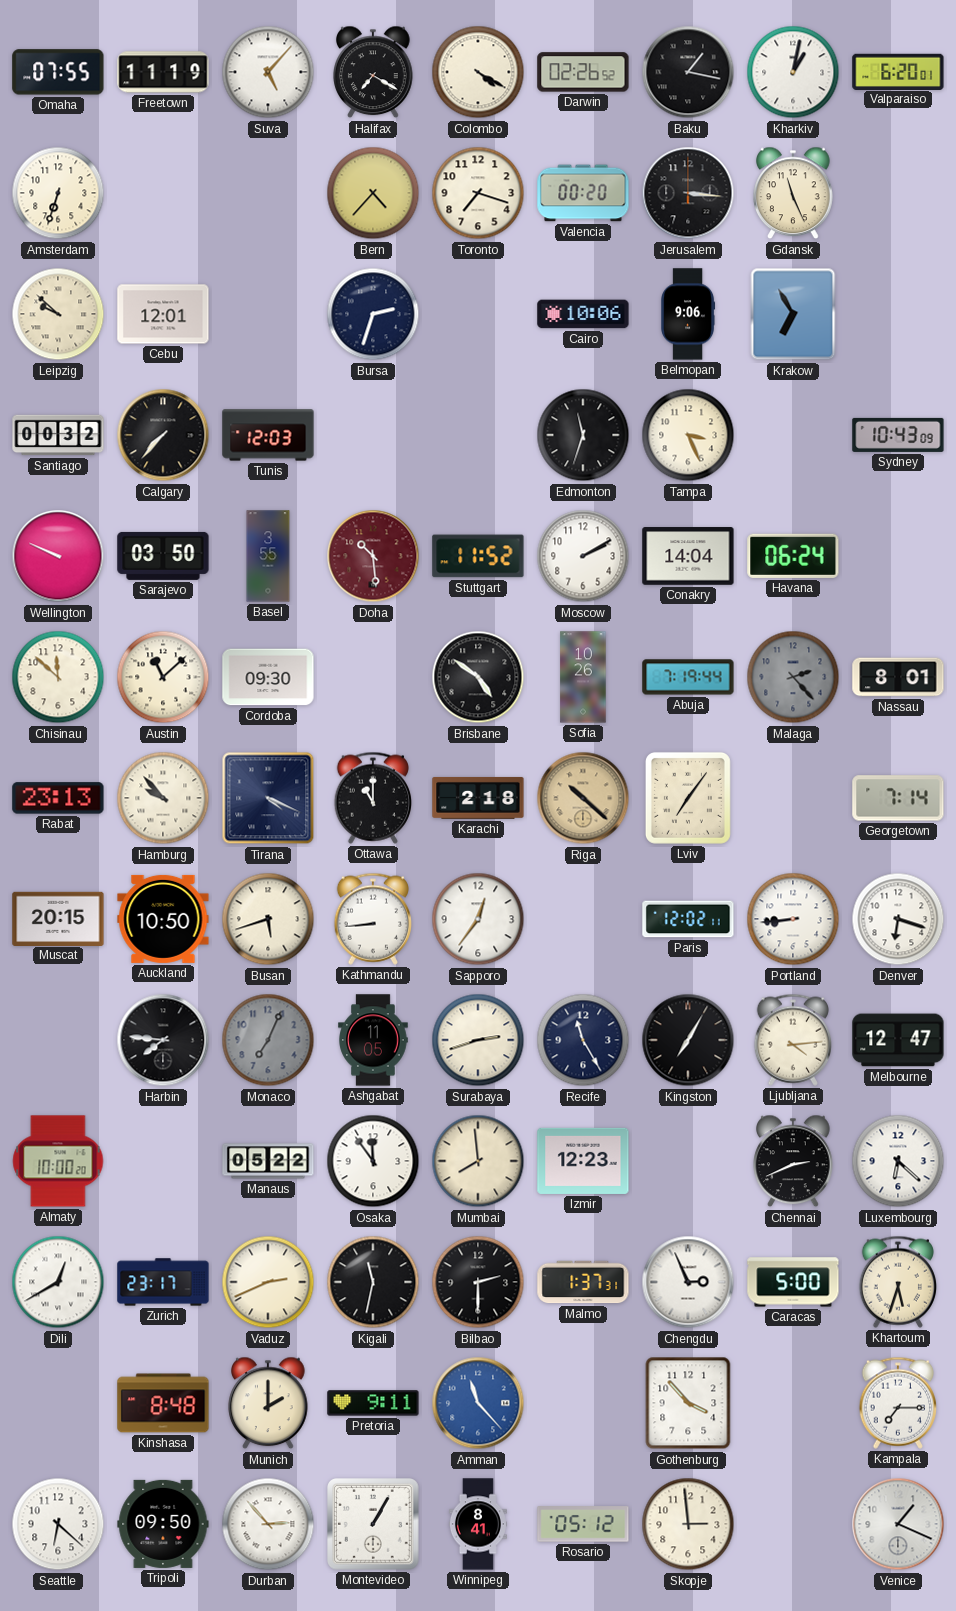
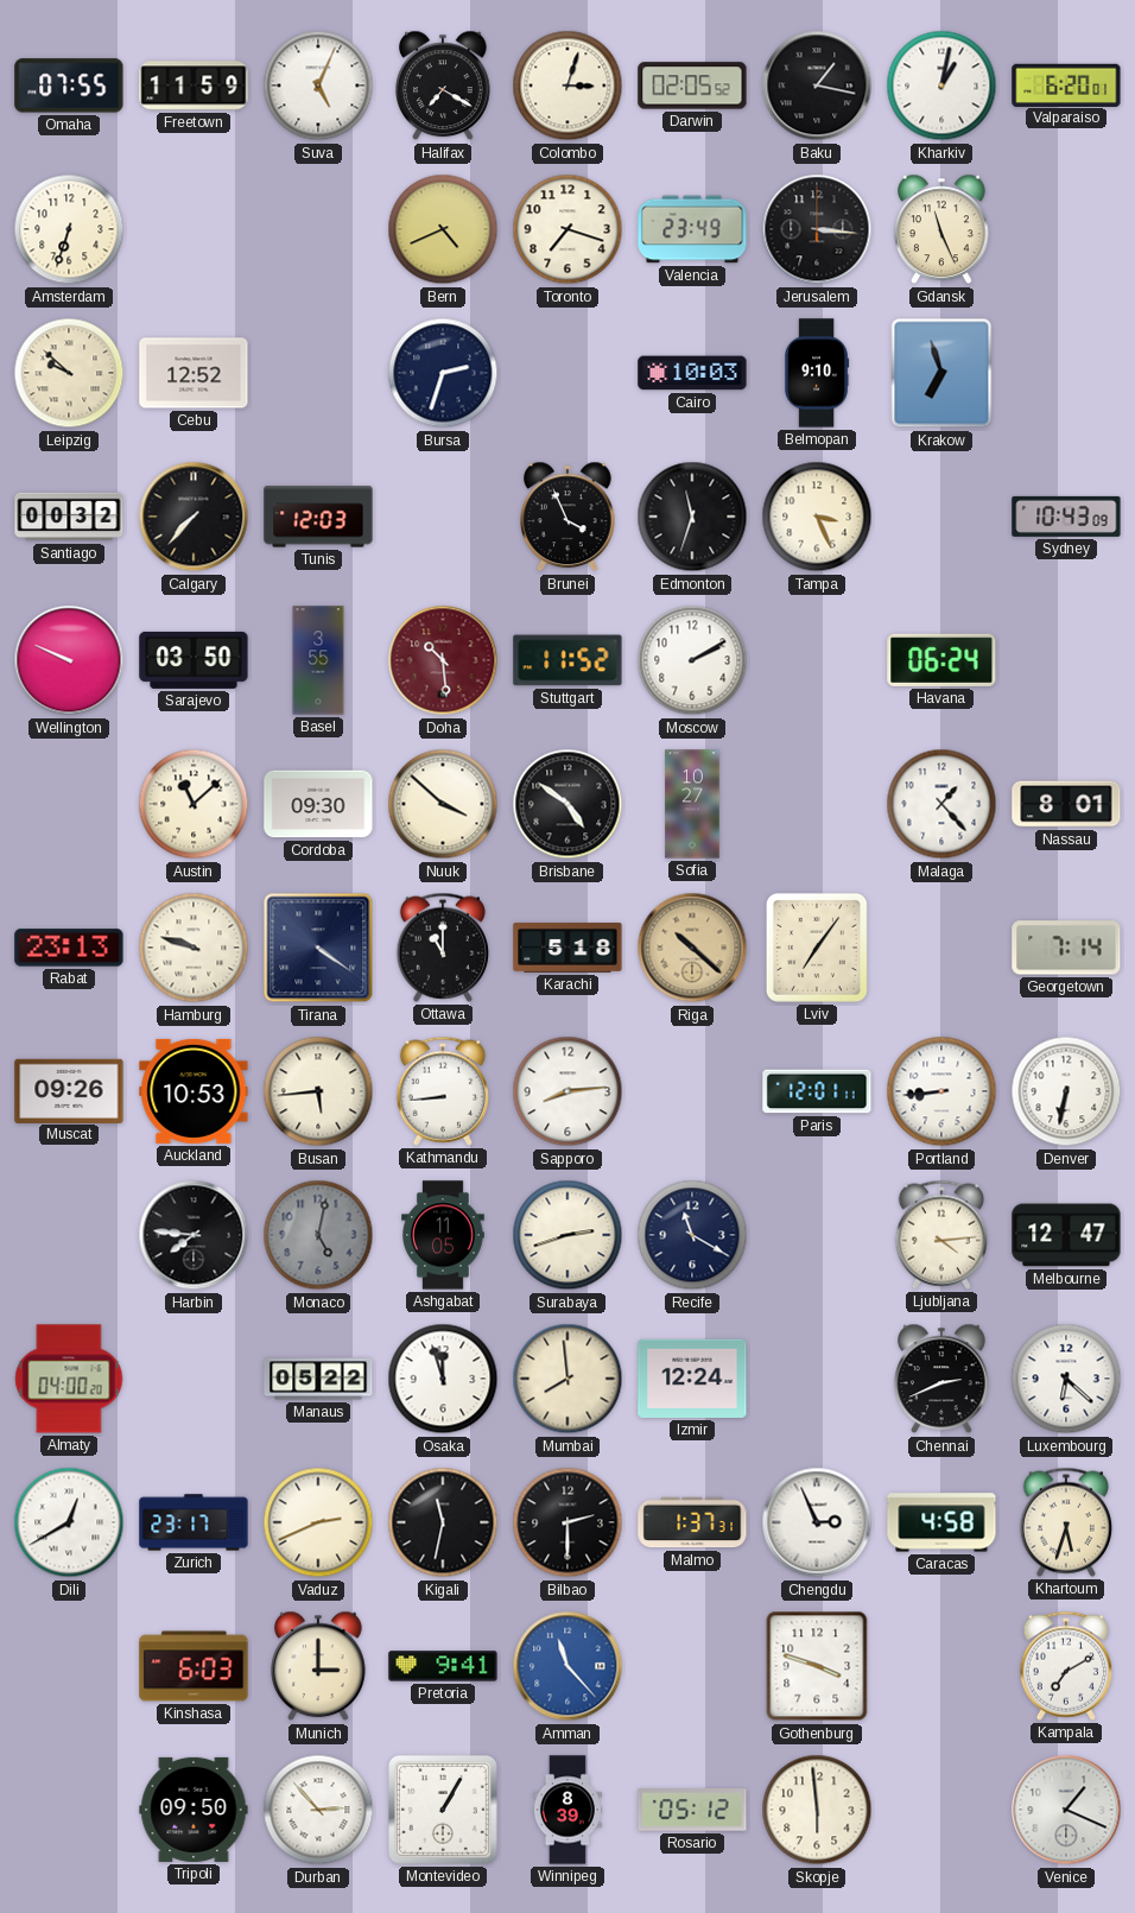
Freetown: 11:19 -> 11:59 (194, 85)
Suva: 5:07 -> 5:04 (318, 85)
Colombo: 4:20 -> 3:03 (567, 85)
Darwin: 02:26 -> 02:05 (692, 85)
Bern: 4:37 -> 4:41 (443, 229)
Valencia: 00:20 -> 23:49 (692, 229)
Cebu: 12:01 -> 12:52 (194, 373)
Cairo: 10:06 -> 10:03 (692, 373)
Belmopan: 9:06 -> 9:10 (817, 373)
Krakow: 6:55 -> 6:57 (941, 373)
Brunei: none -> 3:56 (567, 517)
Conakry: 14:04 -> none (688, 556)
Chisinau: 11:52 -> none (58, 677)
Nuuk: none -> 3:52 (443, 804)
Sofia: 10:26 -> 10:27 (692, 804)
Abuja: 7:19 -> none (688, 677)
Malaga: 2:23 -> 1:23 (941, 804)
Malaga dial: grey -> white (941, 804)
Hamburg: 9:53 -> 9:48 (194, 948)
Tirana: 4:19 -> 4:21 (318, 948)
Karachi: 2:18 -> 5:18 (567, 948)
Muscat: 20:15 -> 09:26 (69, 1090)
Auckland: 10:50 -> 10:53 (194, 1091)
Busan: 5:42 -> 5:44 (318, 1091)
Sapporo: 12:36 -> 8:14 (567, 1091)
Paris: 12:02 -> 12:01 (817, 1091)
Denver: 6:18 -> 6:32 (1066, 1091)
Monaco: 7:04 -> 5:02 (318, 1235)
Recife: 11:25 -> 11:20 (692, 1235)
Kingston: 7:05 -> none (688, 1040)
Almaty: 10:00 -> 04:00 (69, 1379)
Osaka: 11:54 -> 11:57 (443, 1379)
Izmir: 12:23 -> 12:24 (692, 1379)
Caracas: 5:00 -> 4:58 (941, 1522)
Kinshasa: 8:48 -> 6:03 (194, 1666)
Munich: 2:00 -> 3:00 (318, 1666)
Pretoria: 9:11 -> 9:41 (443, 1666)
Gothenburg: 3:53 -> 3:48 (817, 1666)
Kampala: 7:15 -> 7:10 (1065, 1666)
Seattle: 6:22 -> none (58, 1524)
Winnipeg: 8:41 -> 8:39 (567, 1810)
Skopje: 2:59 -> 5:59 (817, 1810)
